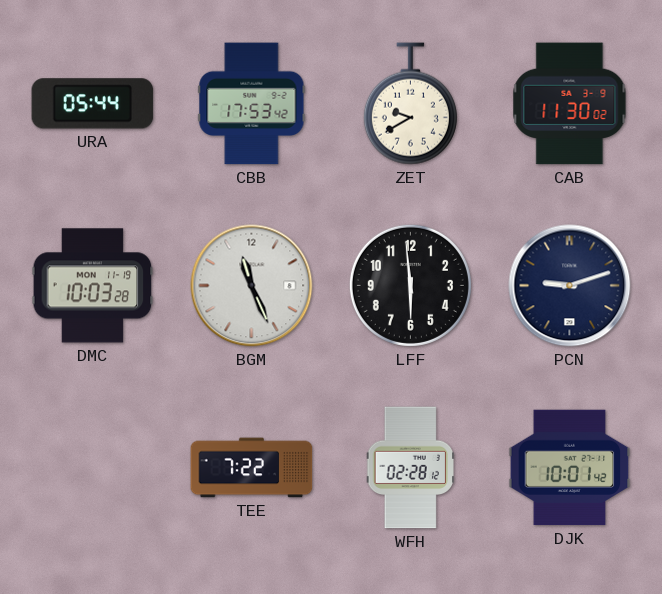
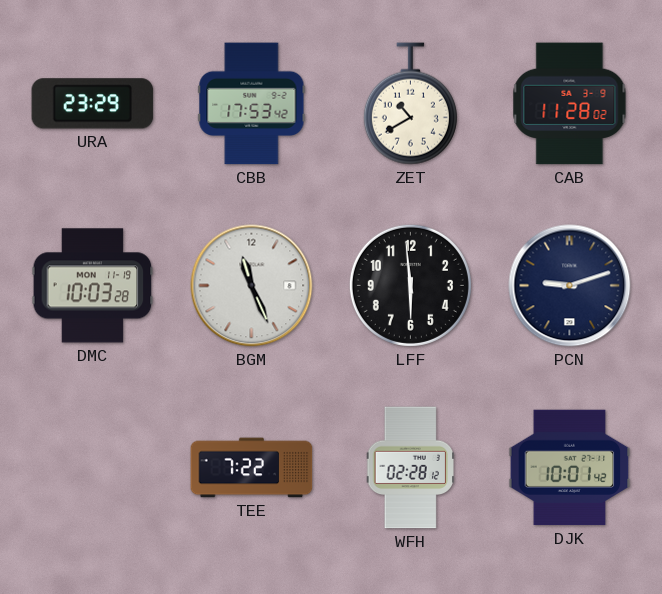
URA: 05:44 -> 23:29 (93, 104)
ZET: 9:40 -> 10:40 (410, 104)
CAB: 11:30 -> 11:28 (570, 104)
